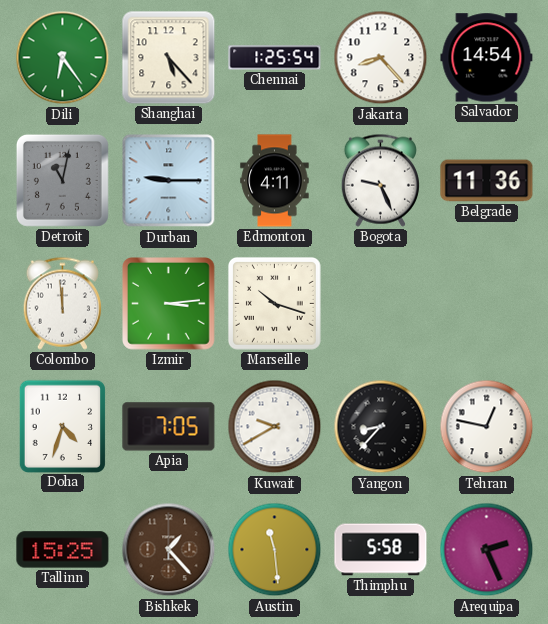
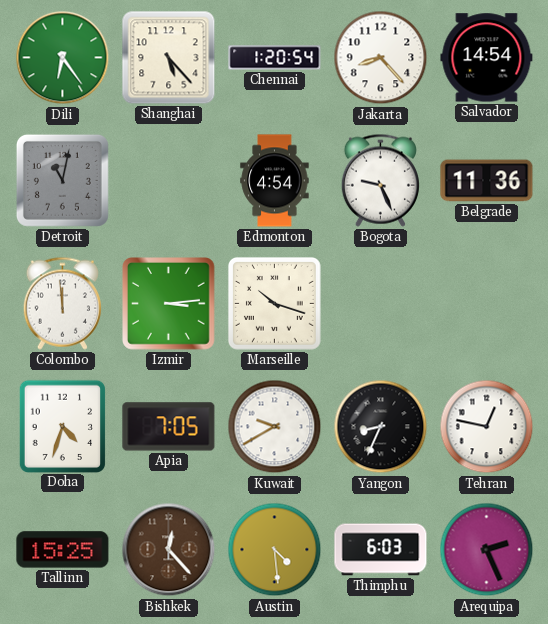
Chennai: 1:25 -> 1:20 (275, 58)
Durban: 9:15 -> none (169, 181)
Edmonton: 4:11 -> 4:54 (275, 181)
Yangon: 8:37 -> 8:34 (381, 427)
Bishkek: 1:23 -> 12:23 (169, 550)
Austin: 11:29 -> 4:29 (275, 550)
Thimphu: 5:58 -> 6:03 (381, 550)
